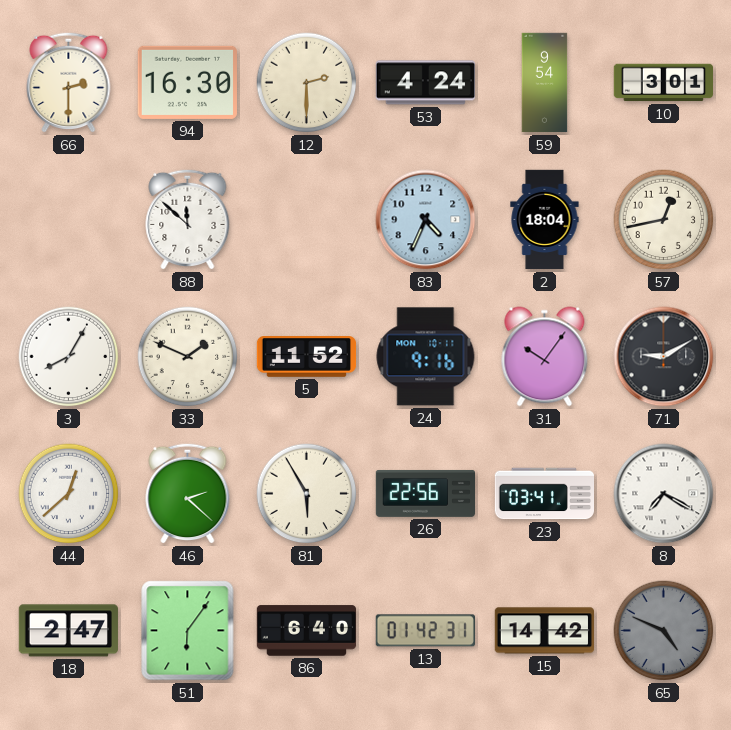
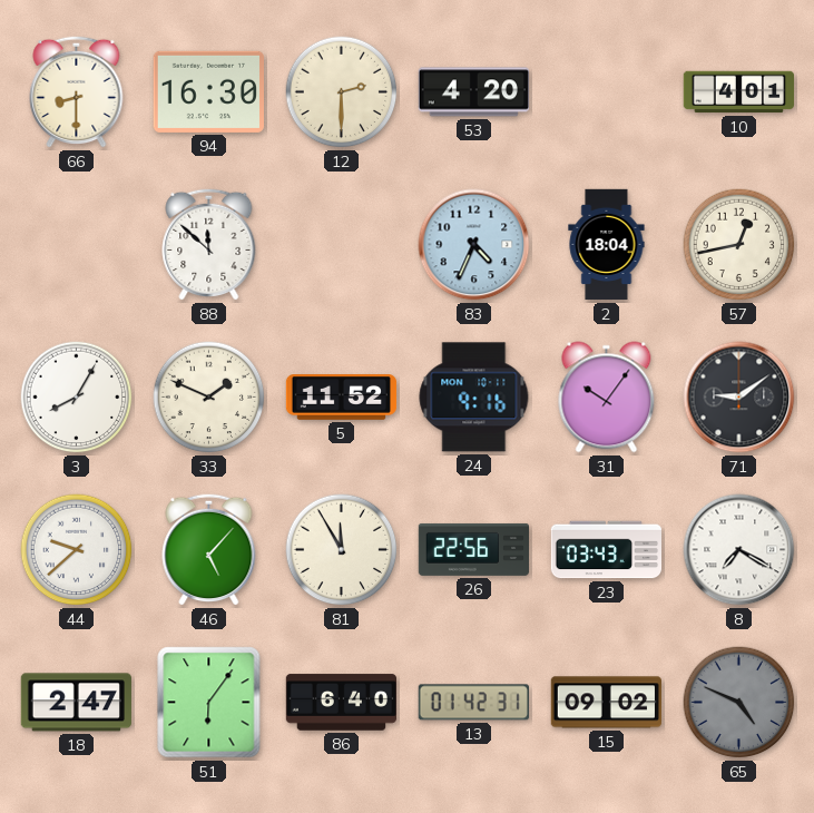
66: 2:30 -> 8:30 (77, 91)
53: 4:24 -> 4:20 (473, 92)
59: 9:54 -> none (545, 83)
10: 3:01 -> 4:01 (738, 92)
71: 9:10 -> 9:09 (739, 398)
44: 12:38 -> 9:38 (77, 550)
46: 2:22 -> 5:07 (209, 549)
81: 5:55 -> 11:55 (342, 550)
23: 03:41 -> 03:43 (607, 550)
15: 14:42 -> 09:02 (606, 703)
